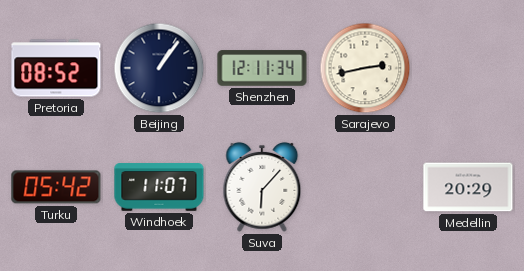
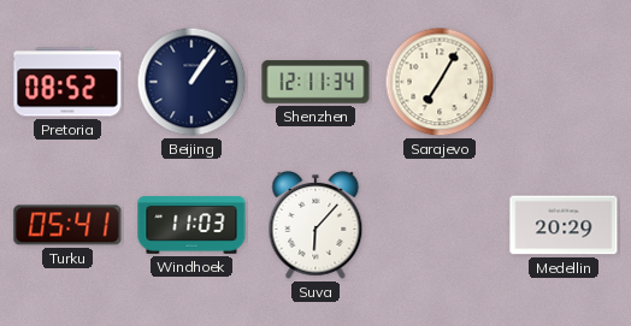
Sarajevo: 2:43 -> 7:05 (440, 82)
Turku: 05:42 -> 05:41 (67, 225)
Windhoek: 11:07 -> 11:03 (191, 225)
